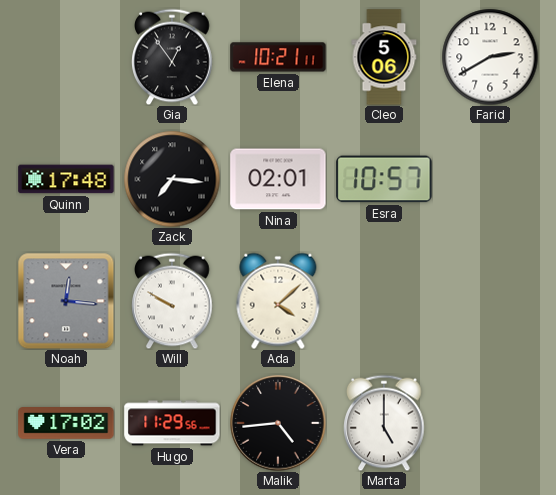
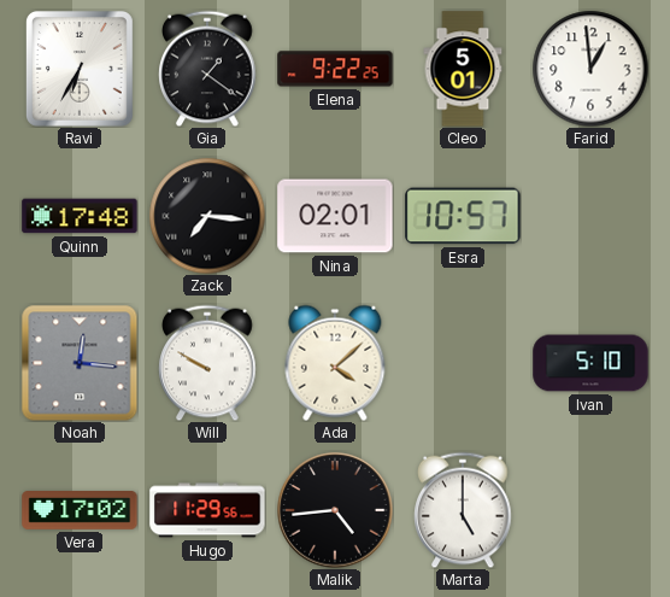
Ravi: none -> 6:35 (80, 69)
Gia: 12:54 -> 1:21 (207, 69)
Elena: 10:21 -> 9:22 (335, 69)
Cleo: 5:06 -> 5:01 (463, 69)
Farid: 2:40 -> 12:59 (590, 69)
Ivan: none -> 5:10 (590, 363)
